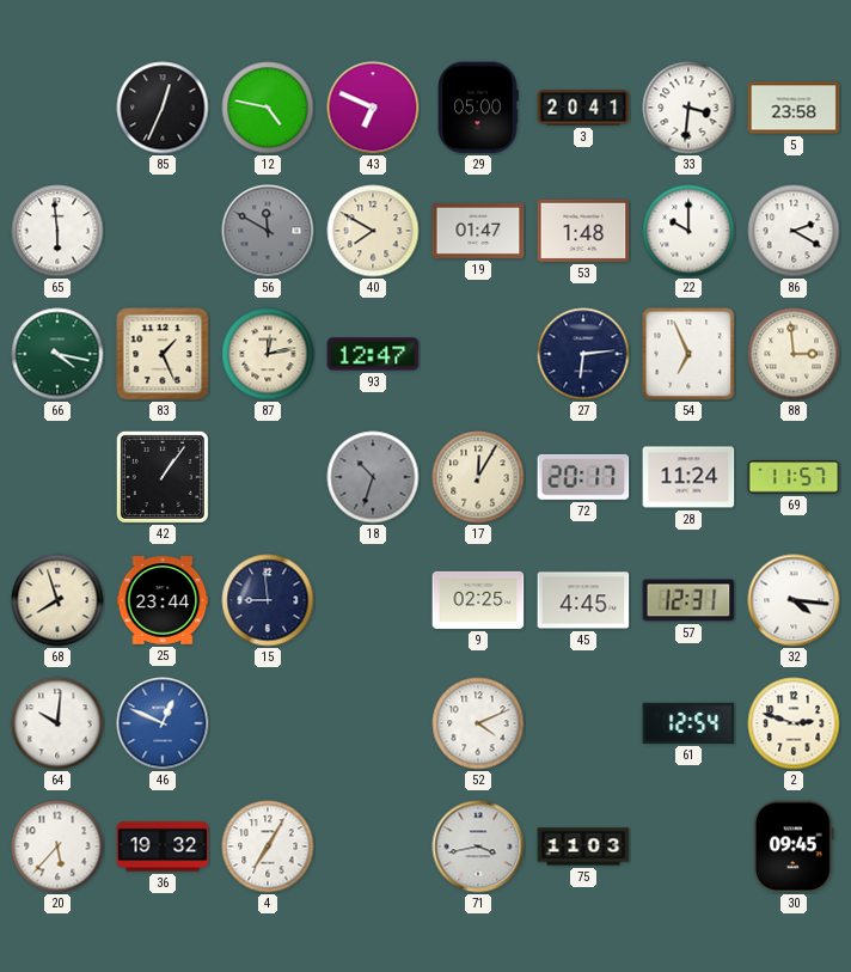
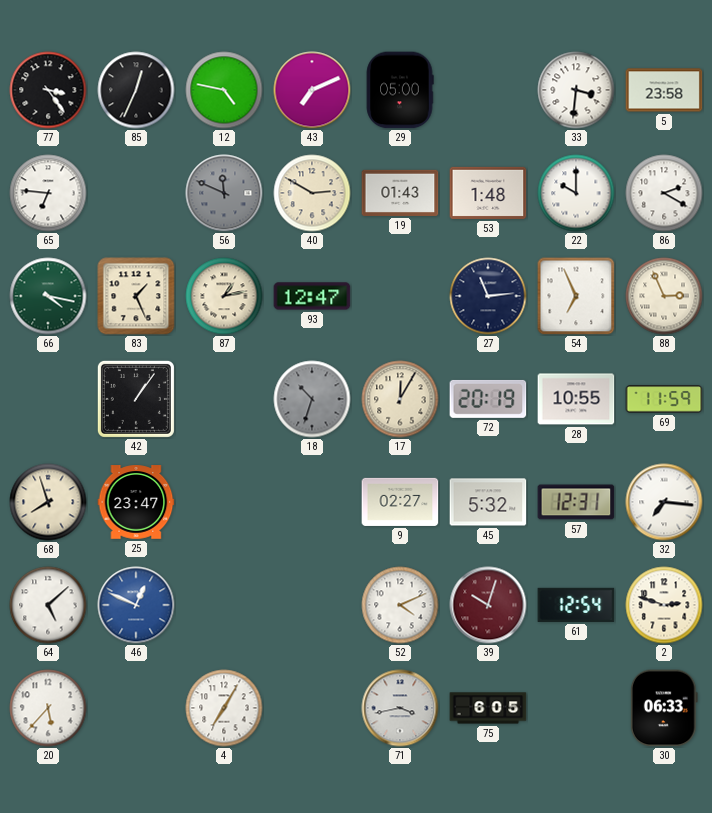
77: none -> 3:24 (48, 90)
43: 6:49 -> 7:11 (312, 90)
3: 20:41 -> none (583, 108)
65: 5:59 -> 6:46 (48, 193)
56: 11:50 -> 11:49 (224, 193)
40: 7:50 -> 2:50 (312, 193)
19: 01:47 -> 01:43 (400, 193)
87: 12:13 -> 1:13 (224, 296)
27: 6:14 -> 11:14 (488, 296)
88: 2:59 -> 2:56 (664, 296)
72: 20:17 -> 20:19 (488, 399)
28: 11:24 -> 10:55 (576, 399)
69: 11:57 -> 11:59 (664, 399)
25: 23:44 -> 23:47 (136, 502)
15: 8:59 -> none (268, 600)
9: 02:25 -> 02:27 (400, 502)
45: 4:45 -> 5:32 (488, 502)
32: 4:16 -> 7:16 (664, 502)
64: 10:01 -> 5:08 (48, 605)
39: none -> 10:03 (488, 605)
36: 19:32 -> none (163, 846)
75: 11:03 -> 6:05 (488, 708)
30: 09:45 -> 06:33 (664, 708)
